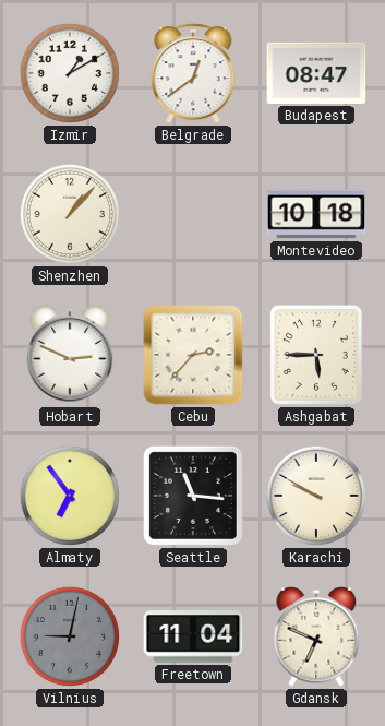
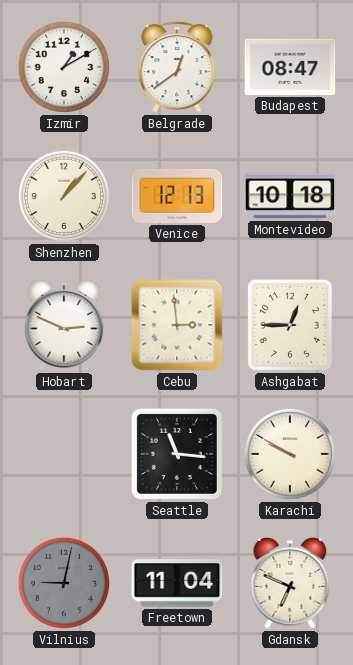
Venice: none -> 12:13 (177, 196)
Cebu: 2:37 -> 2:59 (177, 325)
Ashgabat: 5:45 -> 12:45 (290, 325)
Almaty: 6:54 -> none (70, 496)
